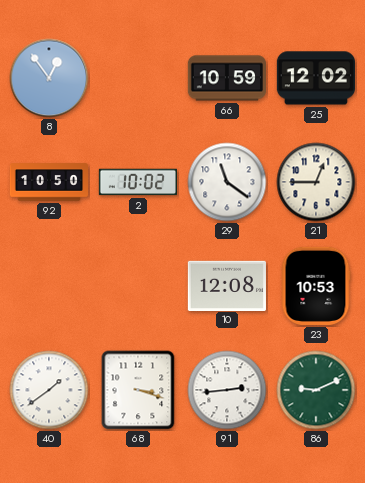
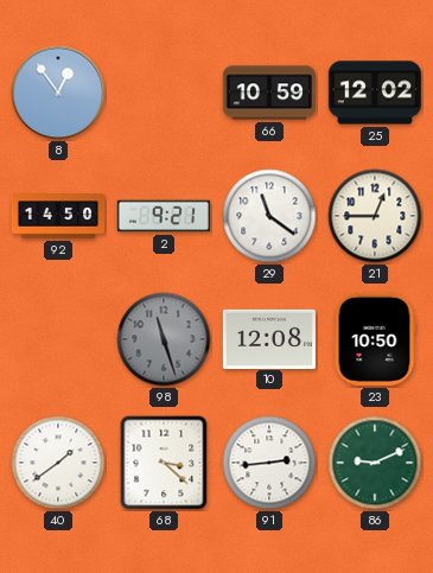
92: 10:50 -> 14:50 (58, 216)
2: 10:02 -> 9:21 (163, 216)
98: none -> 11:27 (164, 339)
23: 10:53 -> 10:50 (375, 339)
68: 3:18 -> 3:22 (164, 463)
